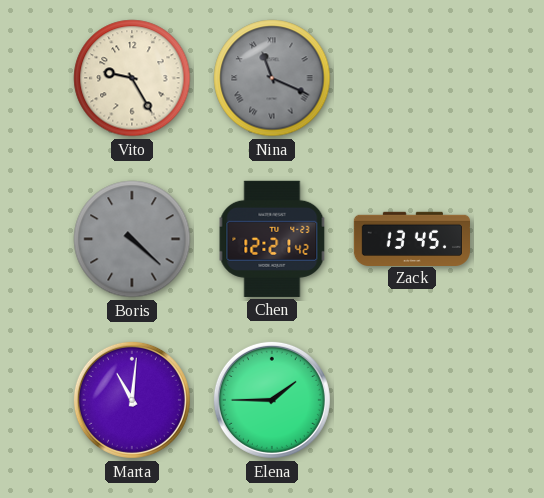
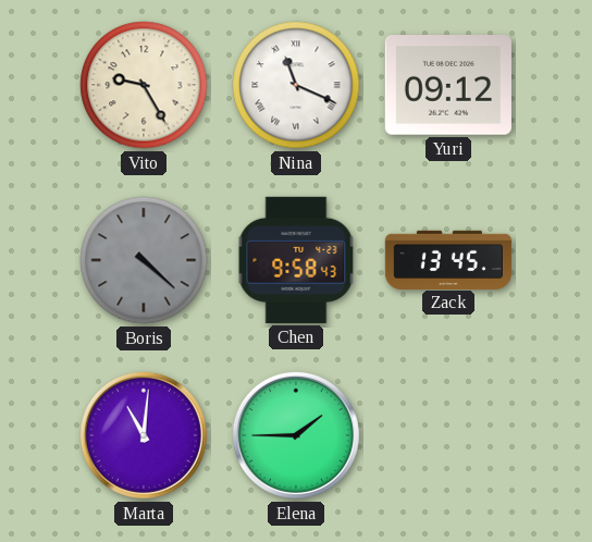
Nina dial: grey -> white (296, 85)
Yuri: none -> 09:12 (448, 85)
Chen: 12:21 -> 9:58 (296, 260)
